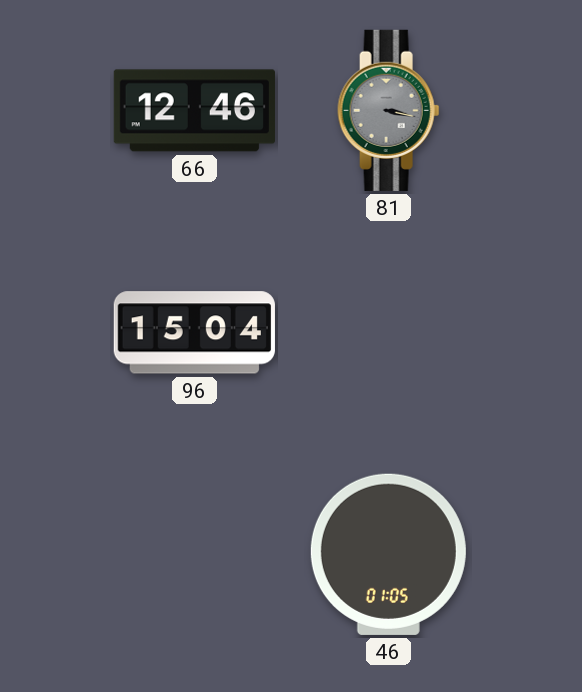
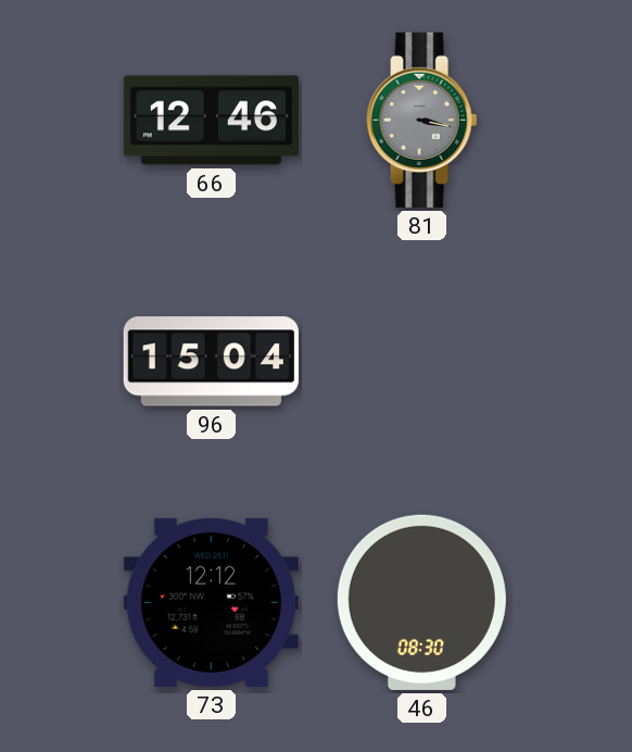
73: none -> 12:12 (211, 602)
46: 01:05 -> 08:30 (421, 602)
